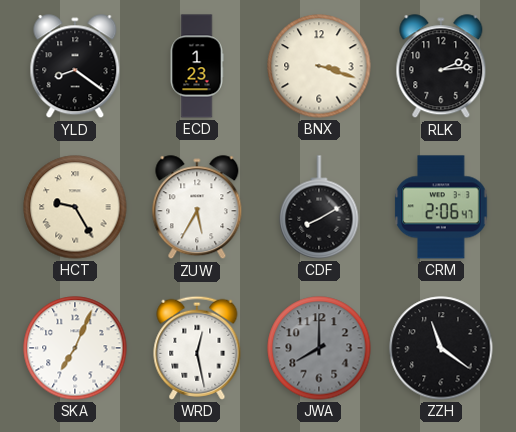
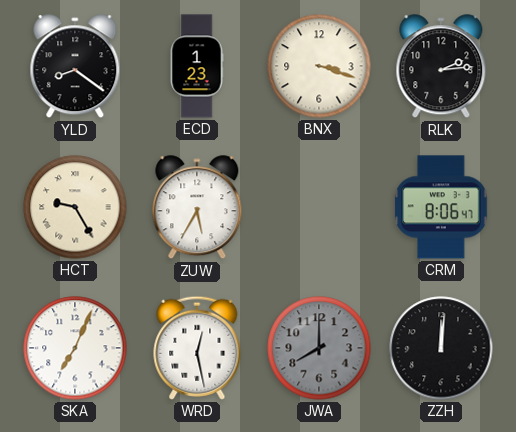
CDF: 8:10 -> none (319, 207)
CRM: 2:06 -> 8:06 (441, 207)
ZZH: 11:21 -> 12:01 (441, 348)
